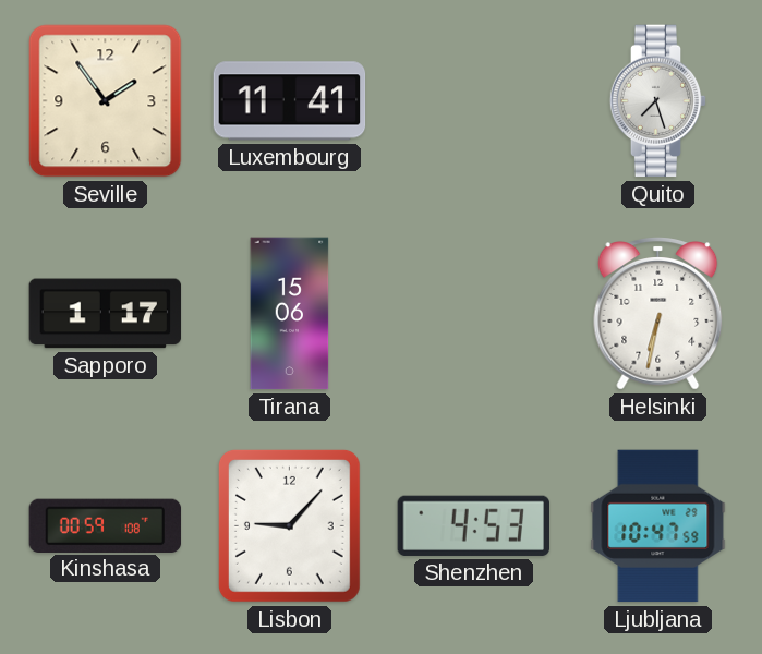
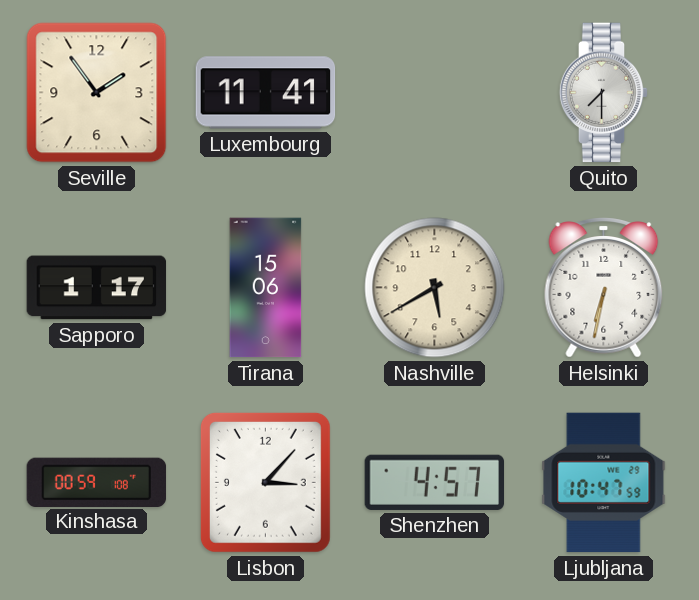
Quito: 7:27 -> 7:30 (604, 93)
Nashville: none -> 5:40 (435, 288)
Lisbon: 9:07 -> 3:07 (265, 482)
Shenzhen: 4:53 -> 4:57 (435, 482)
